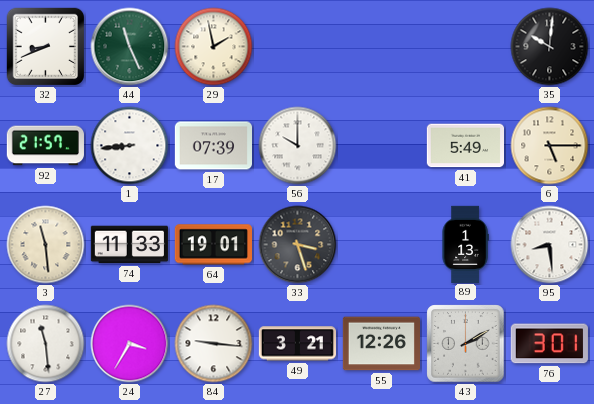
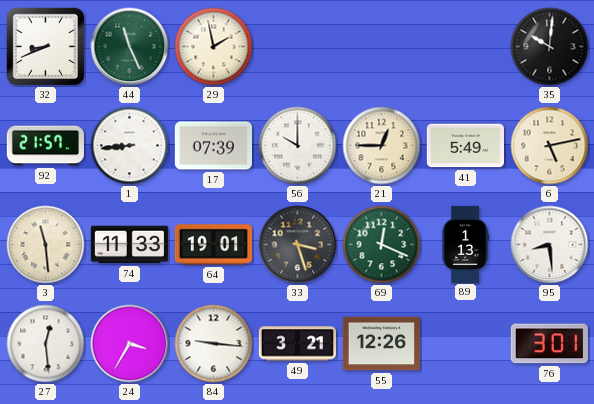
21: none -> 12:45 (382, 146)
6: 5:15 -> 5:13 (550, 146)
69: none -> 12:19 (382, 245)
27: 11:29 -> 12:29 (46, 344)
43: 2:10 -> none (466, 344)
